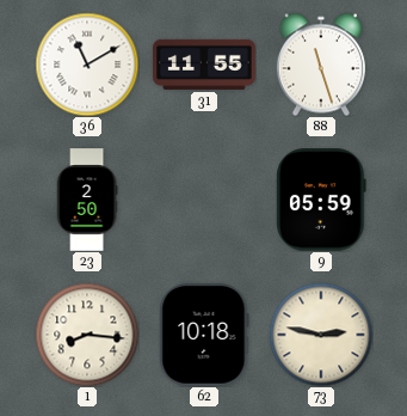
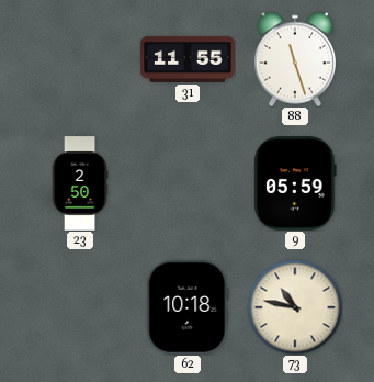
36: 11:10 -> none (87, 65)
1: 8:16 -> none (87, 335)
73: 2:47 -> 10:47 (295, 307)
